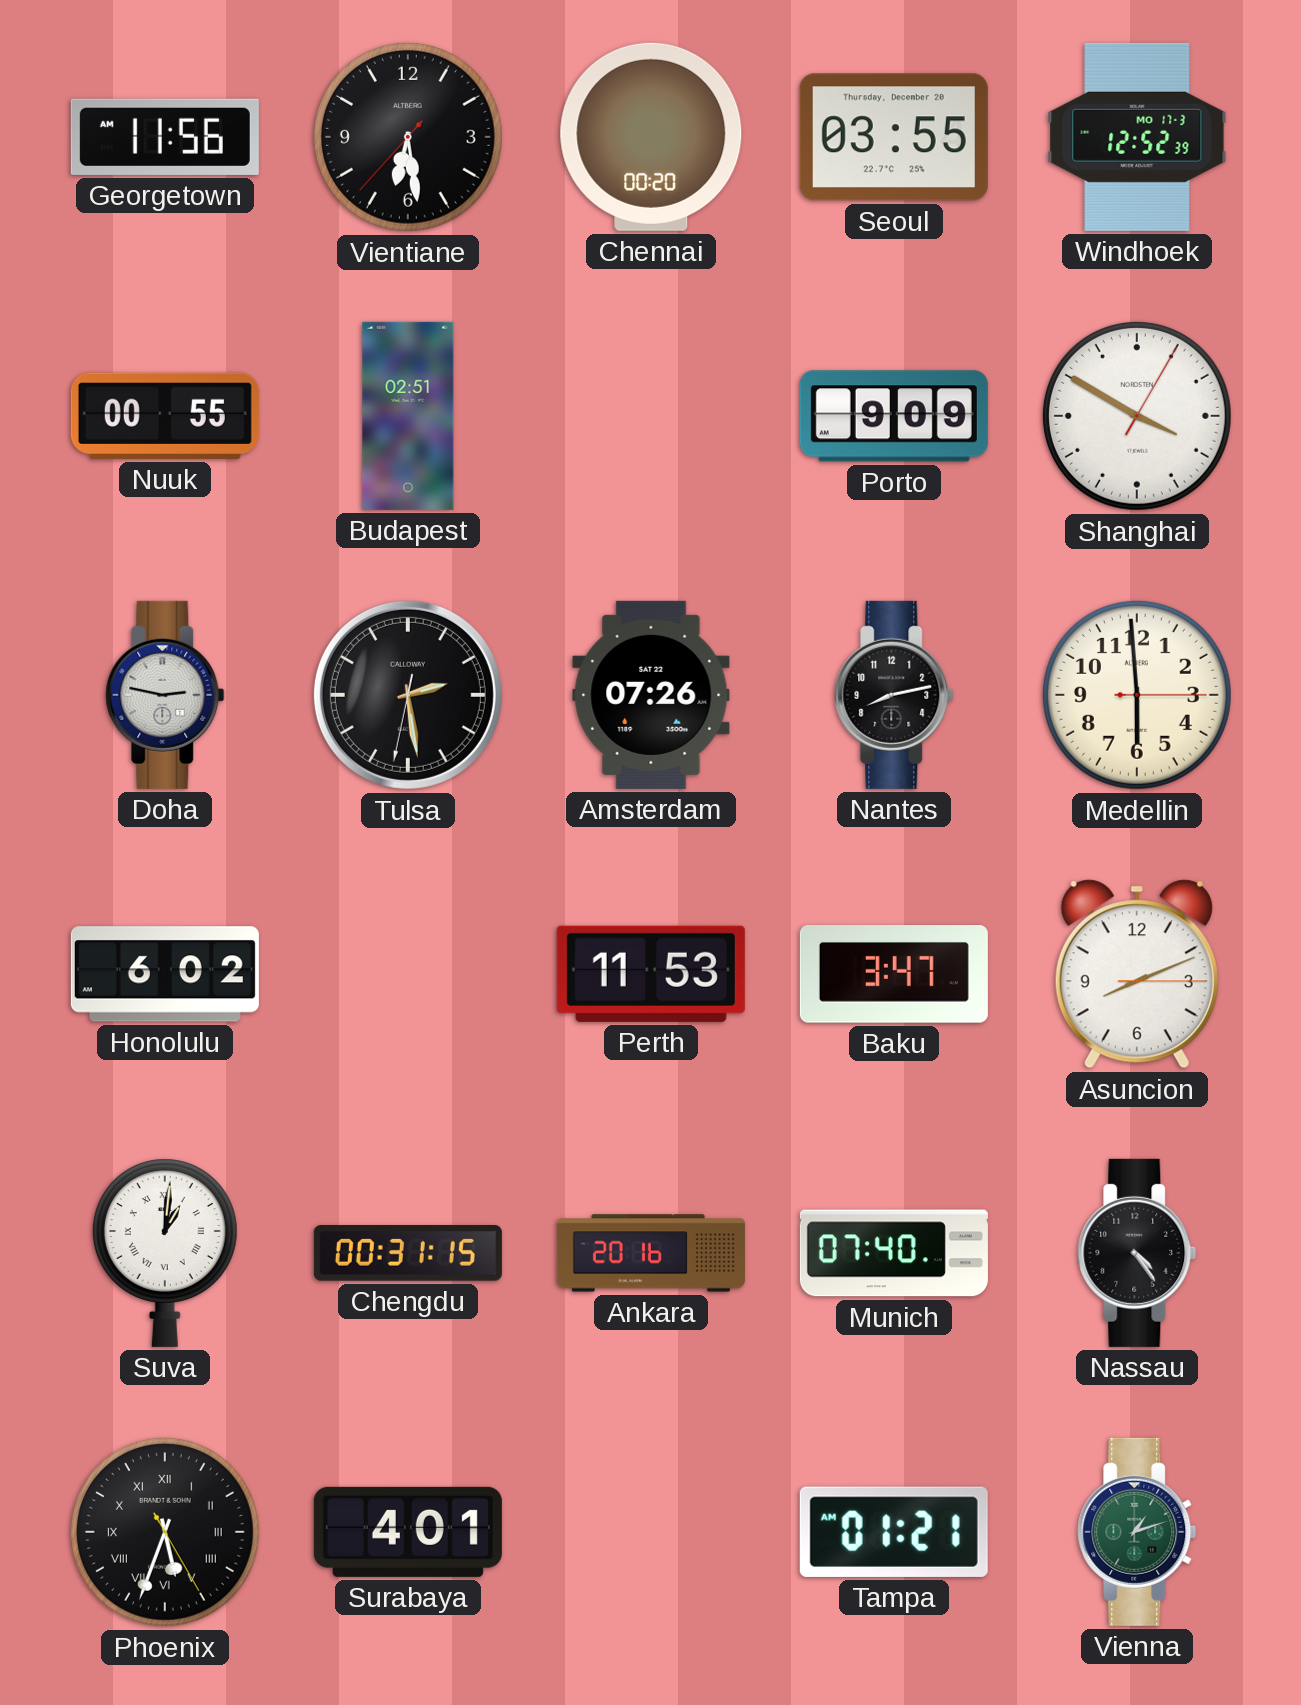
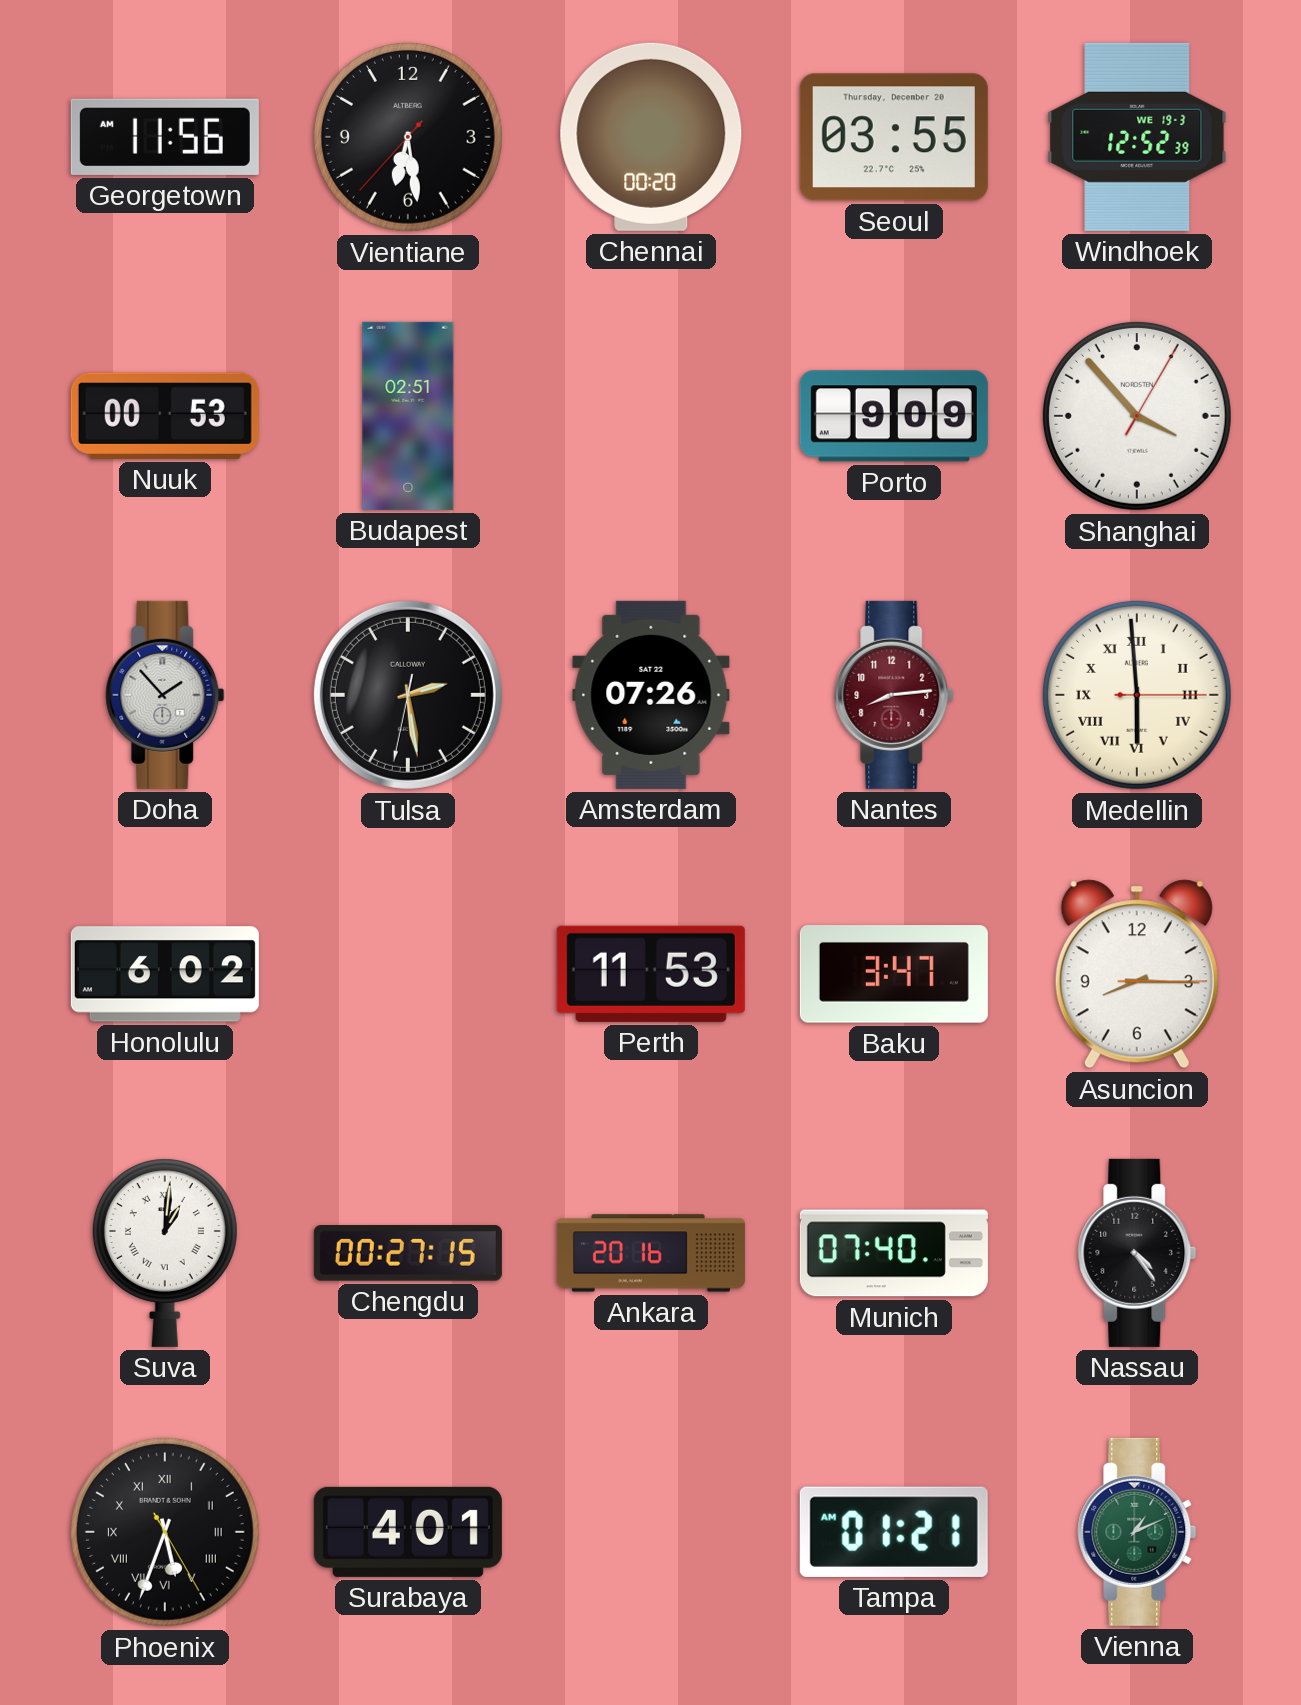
Windhoek date: MO 17-3 -> WE 19-3 (1137, 137)
Nuuk: 00:55 -> 00:53 (165, 416)
Shanghai: 3:50 -> 3:53 (1137, 416)
Doha: 2:47 -> 1:53 (165, 695)
Nantes: 8:13 -> 8:14 (894, 695)
Nantes dial: black -> burgundy (894, 695)
Medellin numerals: Arabic -> Roman (1137, 695)
Asuncion: 8:11 -> 8:15 (1137, 974)
Chengdu: 00:31 -> 00:27 (408, 1253)
Vienna: 1:12 -> 1:11 (1137, 1532)
